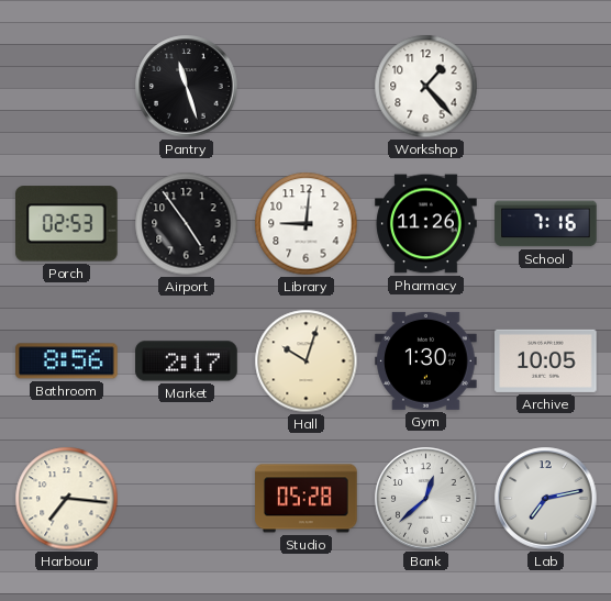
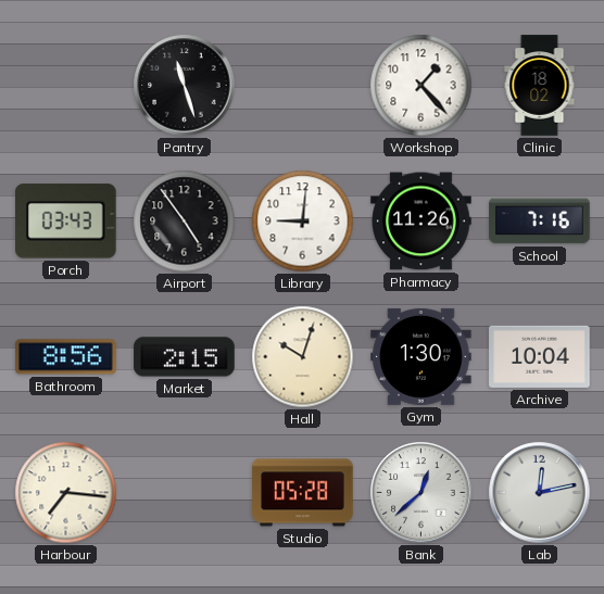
Clinic: none -> 18:02 (540, 86)
Porch: 02:53 -> 03:43 (66, 222)
Market: 2:17 -> 2:15 (185, 357)
Archive: 10:05 -> 10:04 (540, 356)
Lab: 7:13 -> 12:13 (540, 493)
